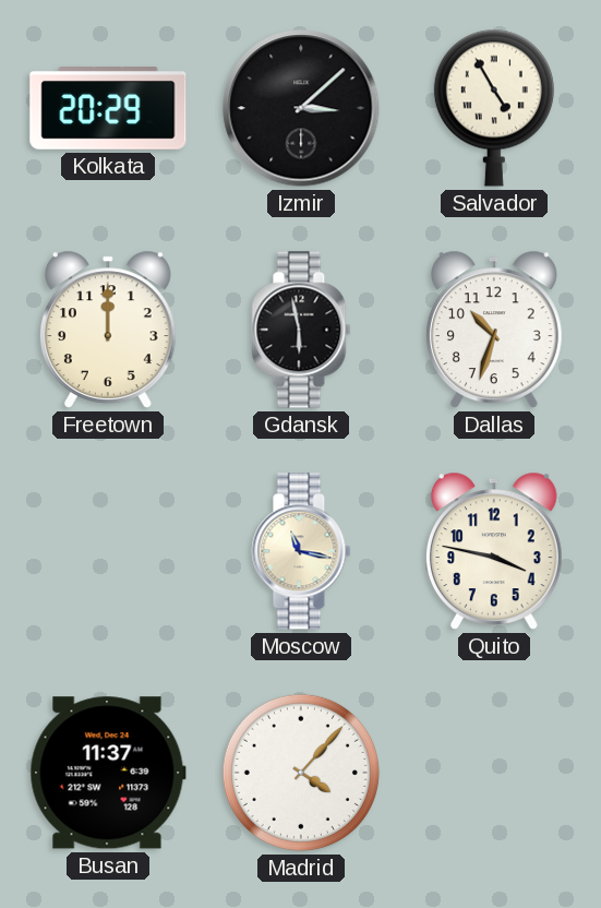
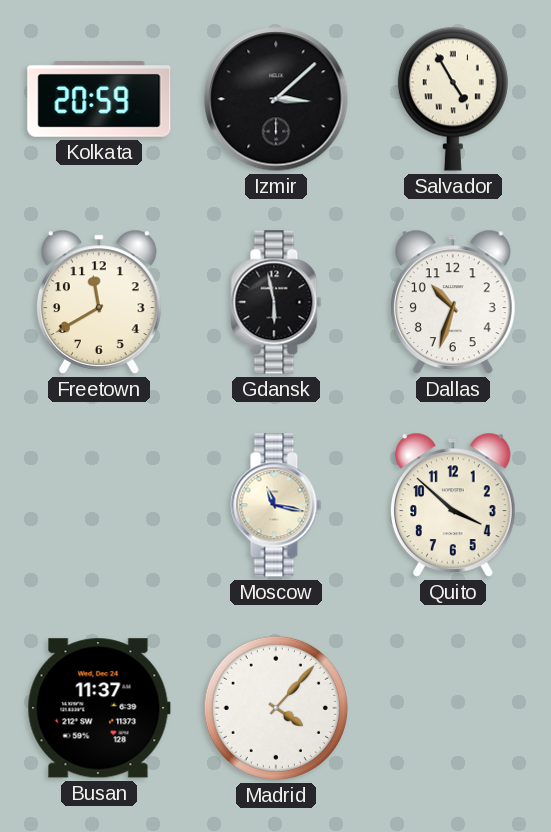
Kolkata: 20:29 -> 20:59 (99, 100)
Freetown: 12:00 -> 11:40 (99, 302)
Quito: 3:47 -> 3:52 (453, 505)
